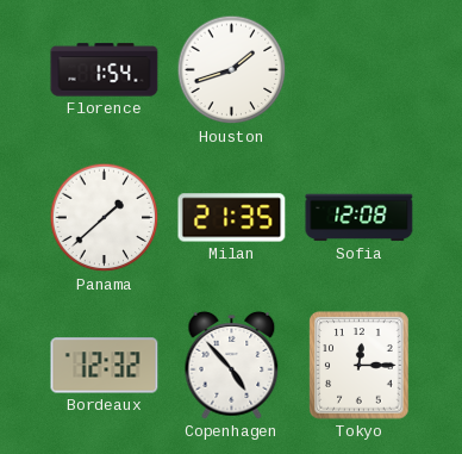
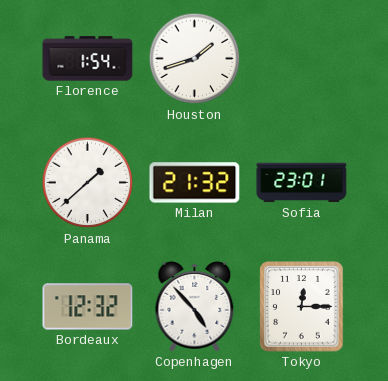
Milan: 21:35 -> 21:32 (195, 183)
Sofia: 12:08 -> 23:01 (302, 183)
